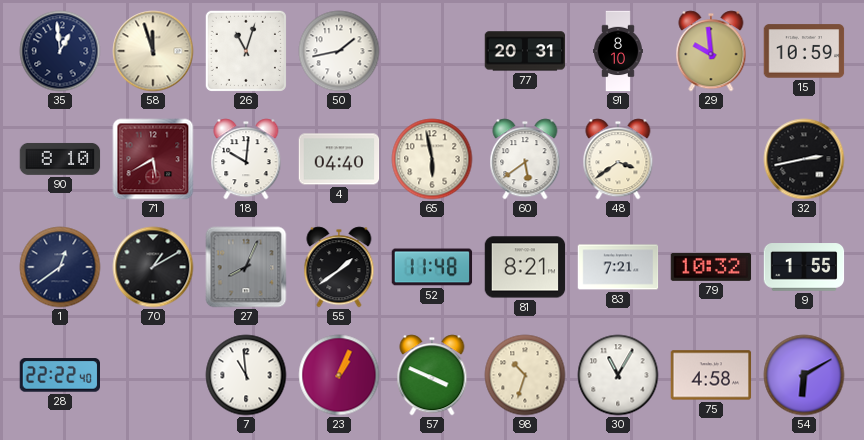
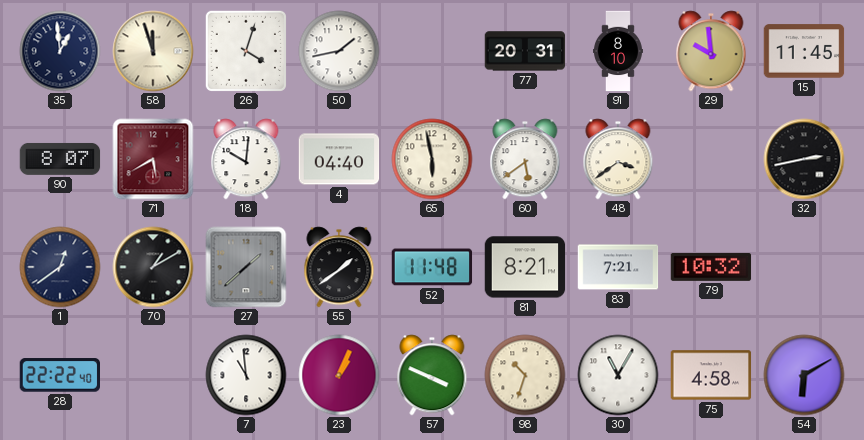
26: 11:03 -> 4:03 (246, 51)
15: 10:59 -> 11:45 (804, 51)
90: 8:10 -> 8:07 (60, 159)
27: 8:04 -> 1:38 (246, 267)
9: 1:55 -> none (804, 267)
